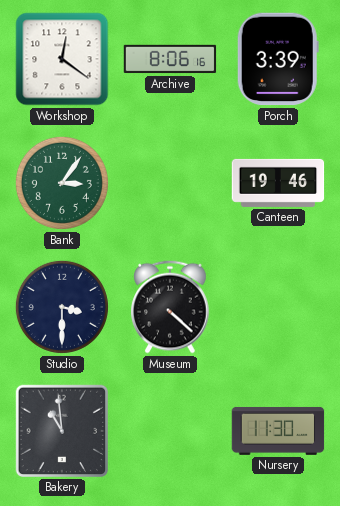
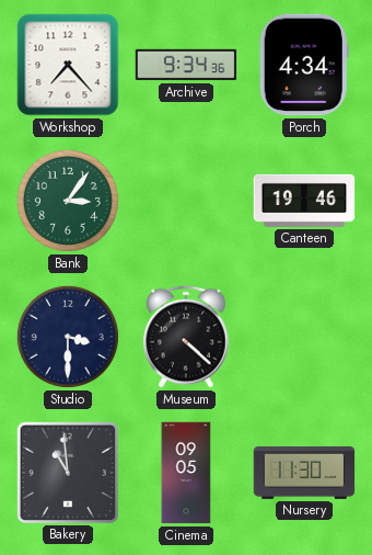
Workshop: 12:21 -> 7:23 (68, 65)
Archive: 8:06 -> 9:34 (186, 65)
Porch: 3:39 -> 4:34 (304, 65)
Cinema: none -> 09:05 (186, 473)
